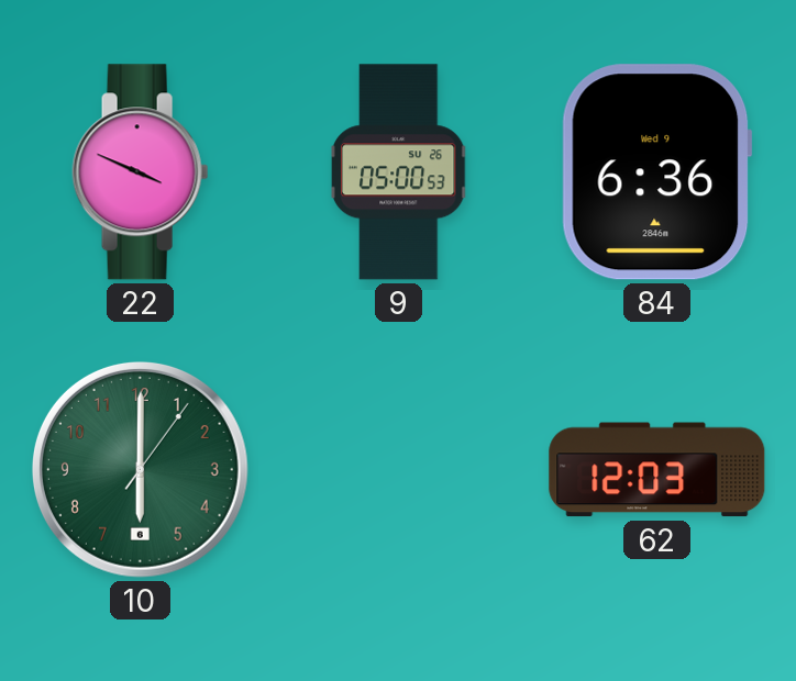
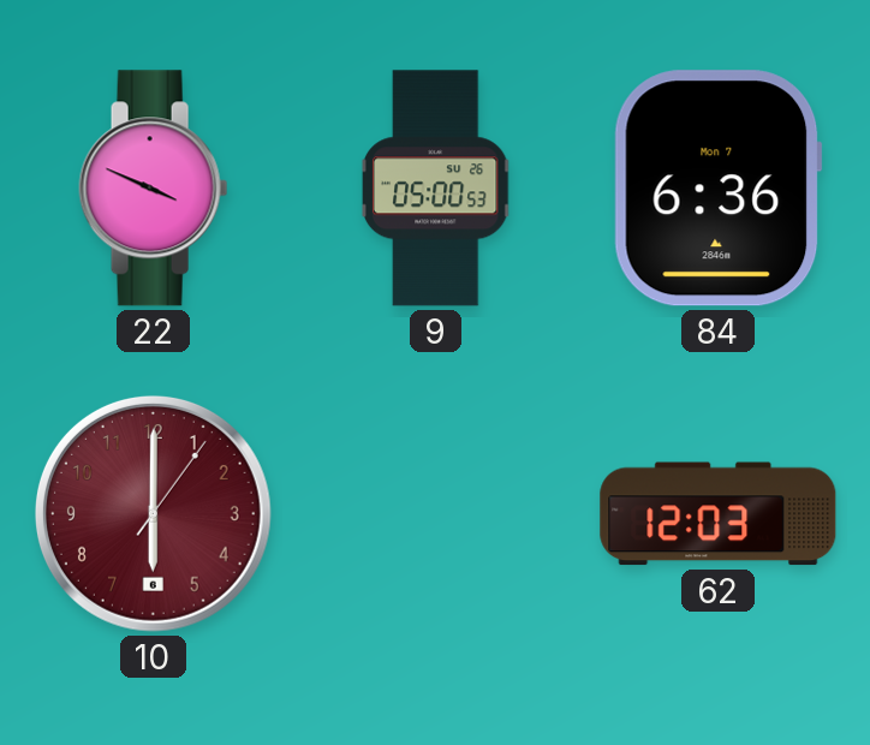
84 date: Wed 9 -> Mon 7 (717, 189)
10 dial: green -> burgundy (153, 513)
